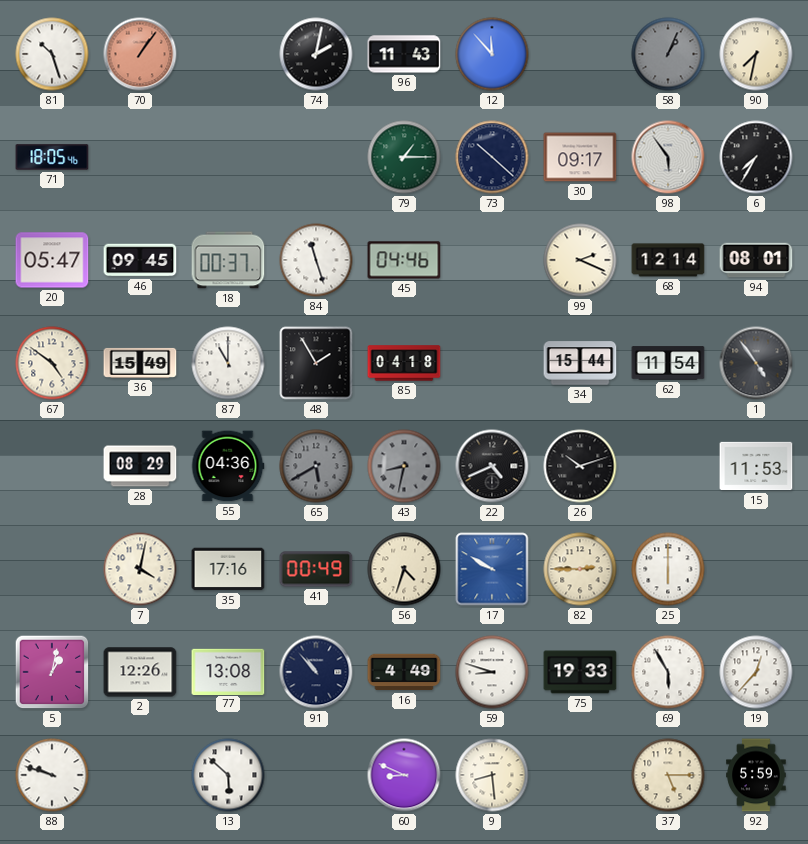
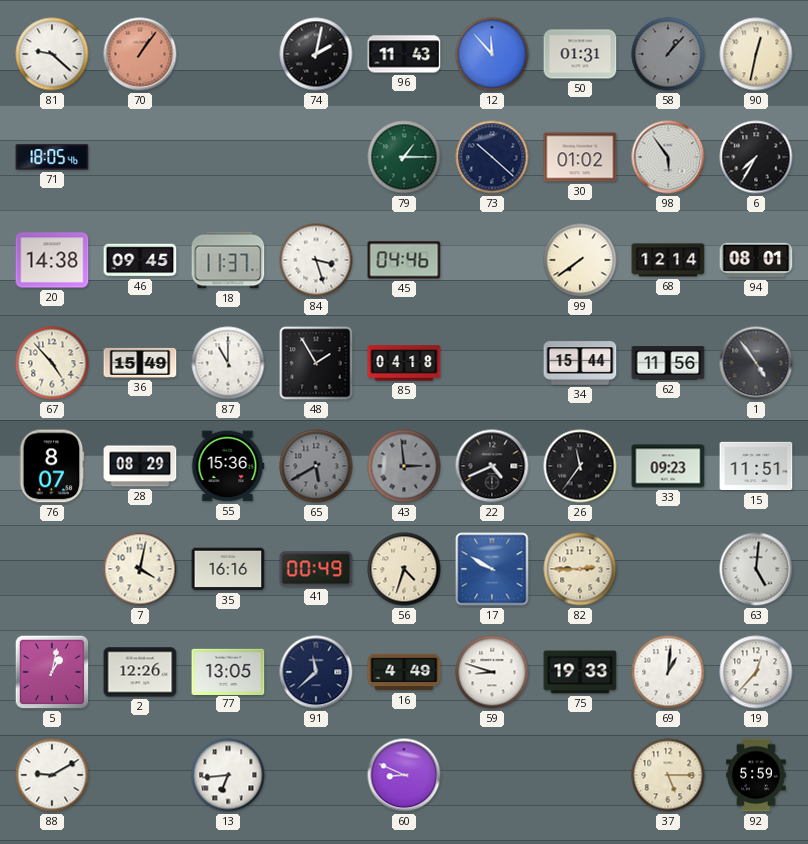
81: 10:27 -> 9:22 (52, 54)
50: none -> 01:31 (580, 54)
58: 1:04 -> 1:07 (668, 54)
90: 7:32 -> 12:32 (756, 54)
30: 09:17 -> 01:02 (580, 157)
20: 05:47 -> 14:38 (52, 260)
18: 00:37 -> 11:37 (228, 260)
84: 11:27 -> 3:27 (316, 260)
99: 2:19 -> 7:39 (580, 260)
67: 4:51 -> 4:53 (52, 363)
62: 11:54 -> 11:56 (668, 363)
76: none -> 8:07 (52, 466)
55: 04:36 -> 15:36 (228, 466)
43: 8:32 -> 2:59 (404, 466)
26: 10:12 -> 11:36 (580, 466)
33: none -> 09:23 (668, 466)
15: 11:53 -> 11:51 (756, 466)
35: 17:16 -> 16:16 (228, 569)
25: 6:00 -> none (668, 569)
63: none -> 5:01 (756, 569)
77: 13:08 -> 13:05 (228, 671)
91: 10:53 -> 11:38 (316, 672)
69: 5:55 -> 1:01 (668, 672)
88: 9:48 -> 9:10 (52, 775)
13: 5:52 -> 6:44 (228, 775)
9: 8:29 -> none (492, 775)
